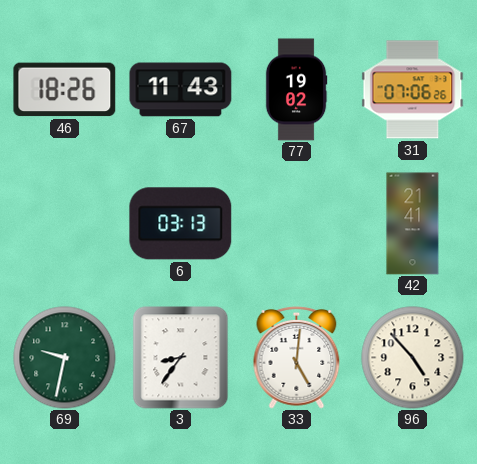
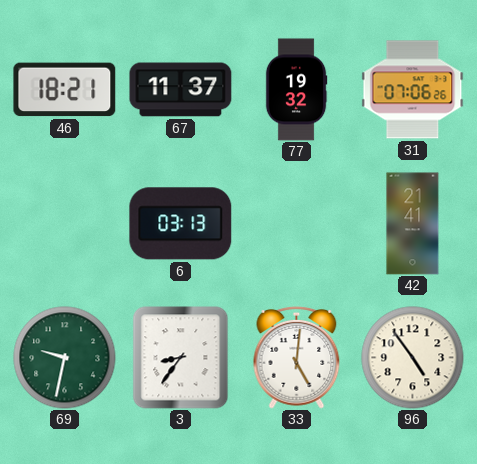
46: 18:26 -> 18:21 (65, 90)
67: 11:43 -> 11:37 (181, 90)
77: 19:02 -> 19:32 (296, 90)
96: 4:53 -> 4:54 (413, 358)
